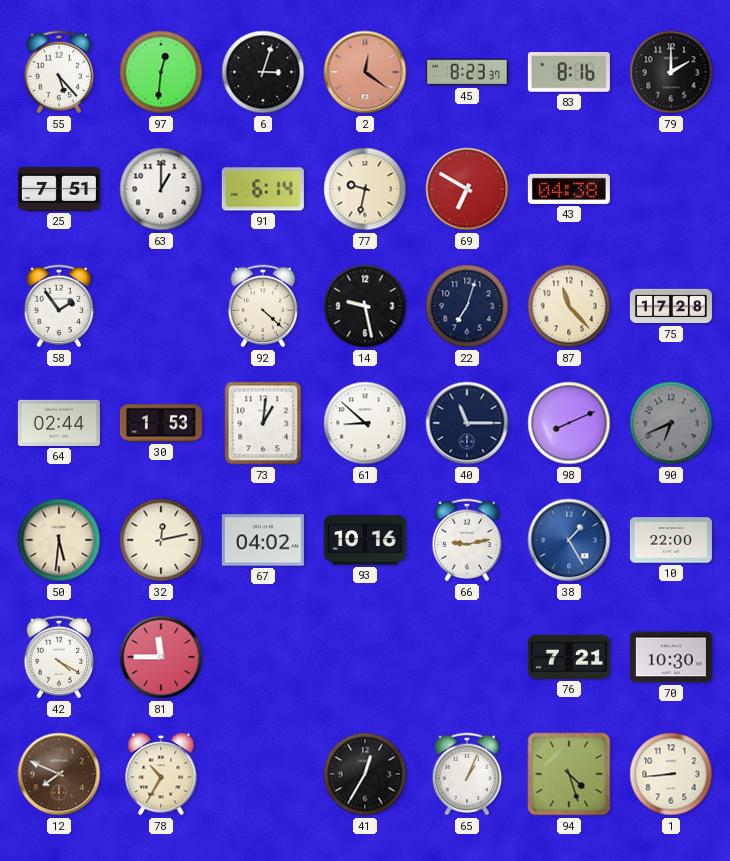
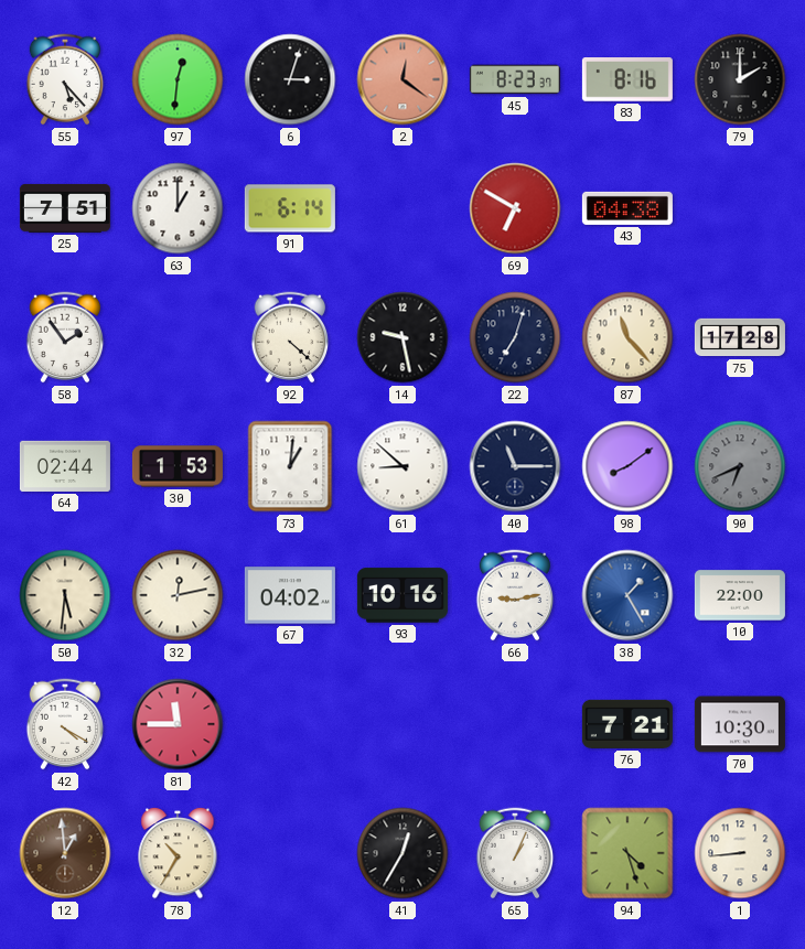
77: 9:32 -> none (365, 189)
98: 8:11 -> 8:09 (627, 466)
12: 7:49 -> 12:59 (65, 853)
